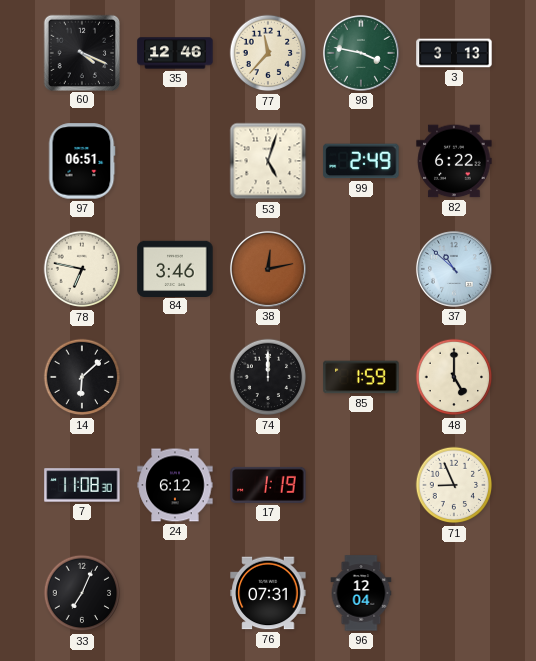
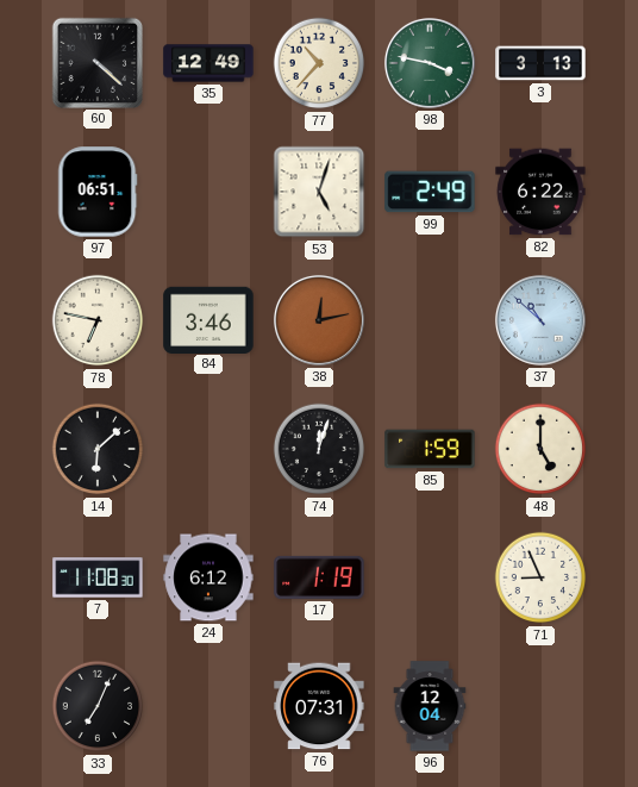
60: 4:19 -> 4:22 (96, 62)
35: 12:46 -> 12:49 (208, 63)
77: 11:37 -> 10:37 (319, 63)
74: 12:00 -> 12:03 (319, 449)
